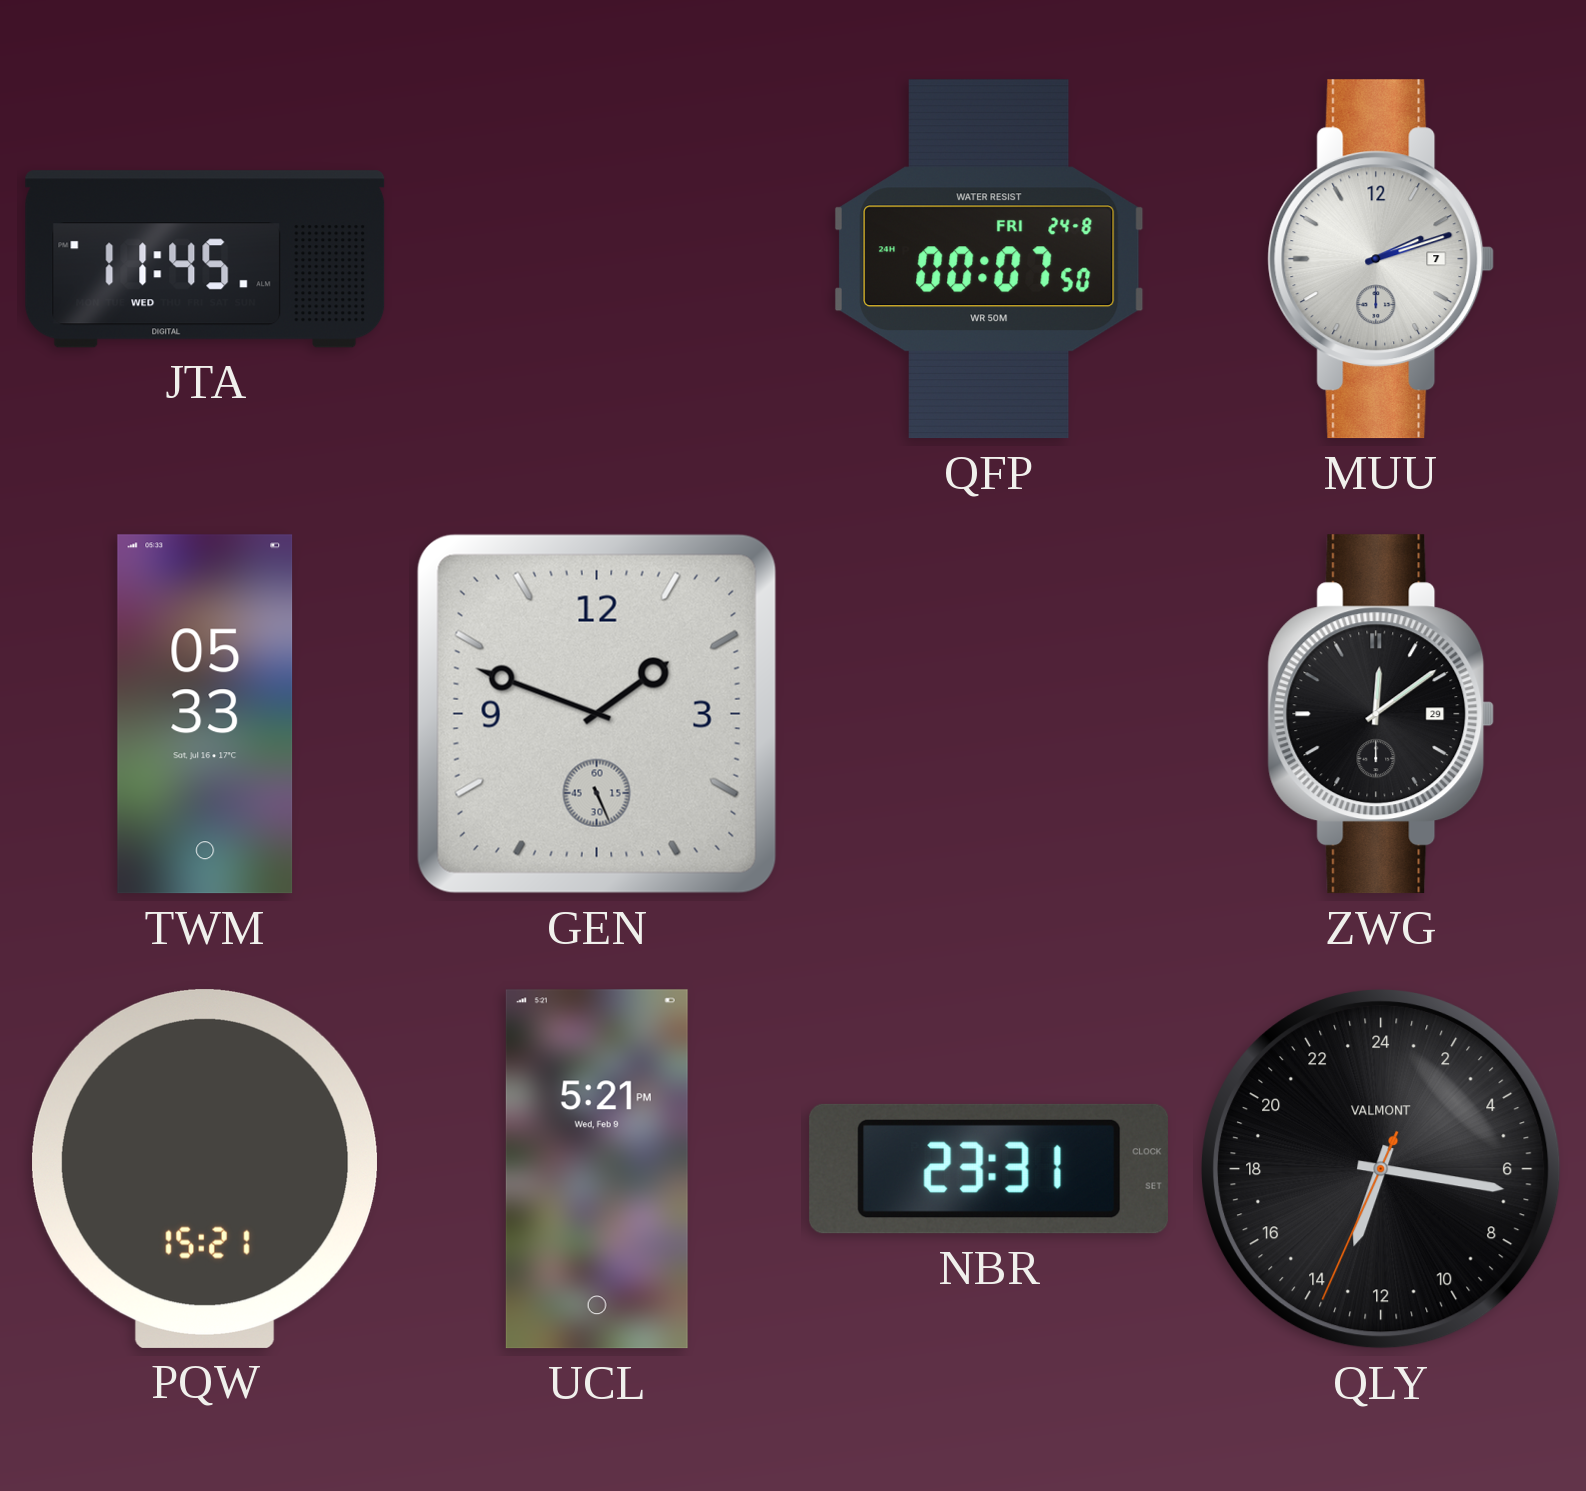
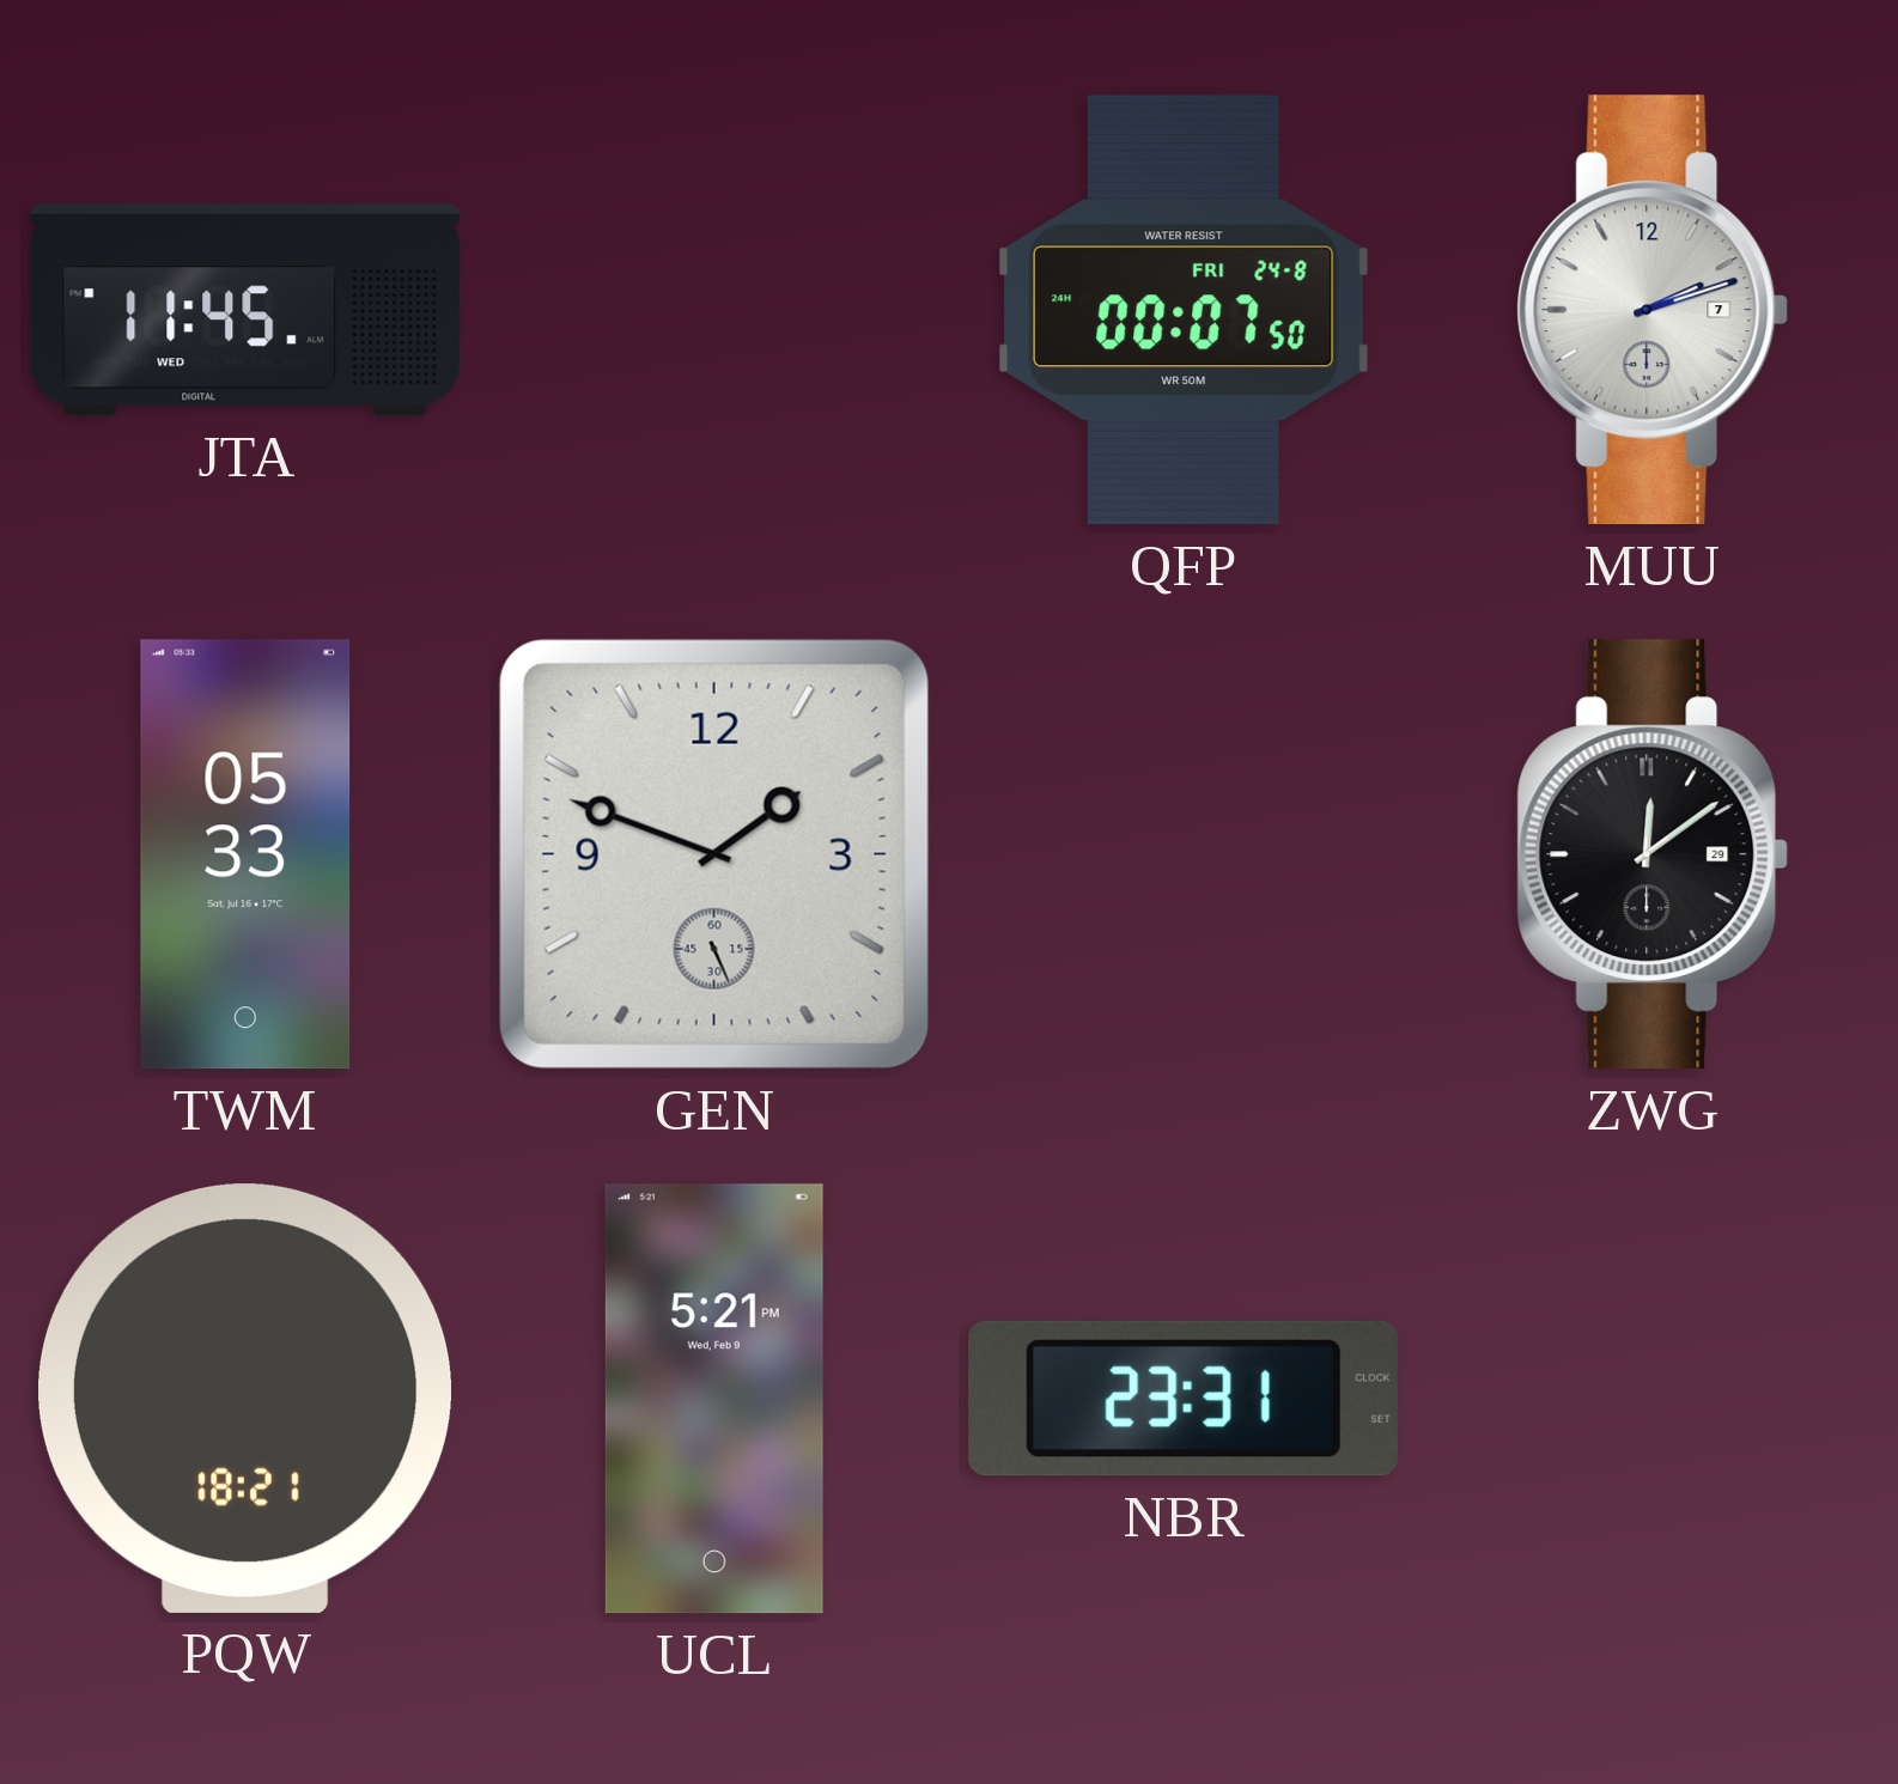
PQW: 15:21 -> 18:21 (245, 1399)
QLY: 13:16 -> none (1382, 1170)
